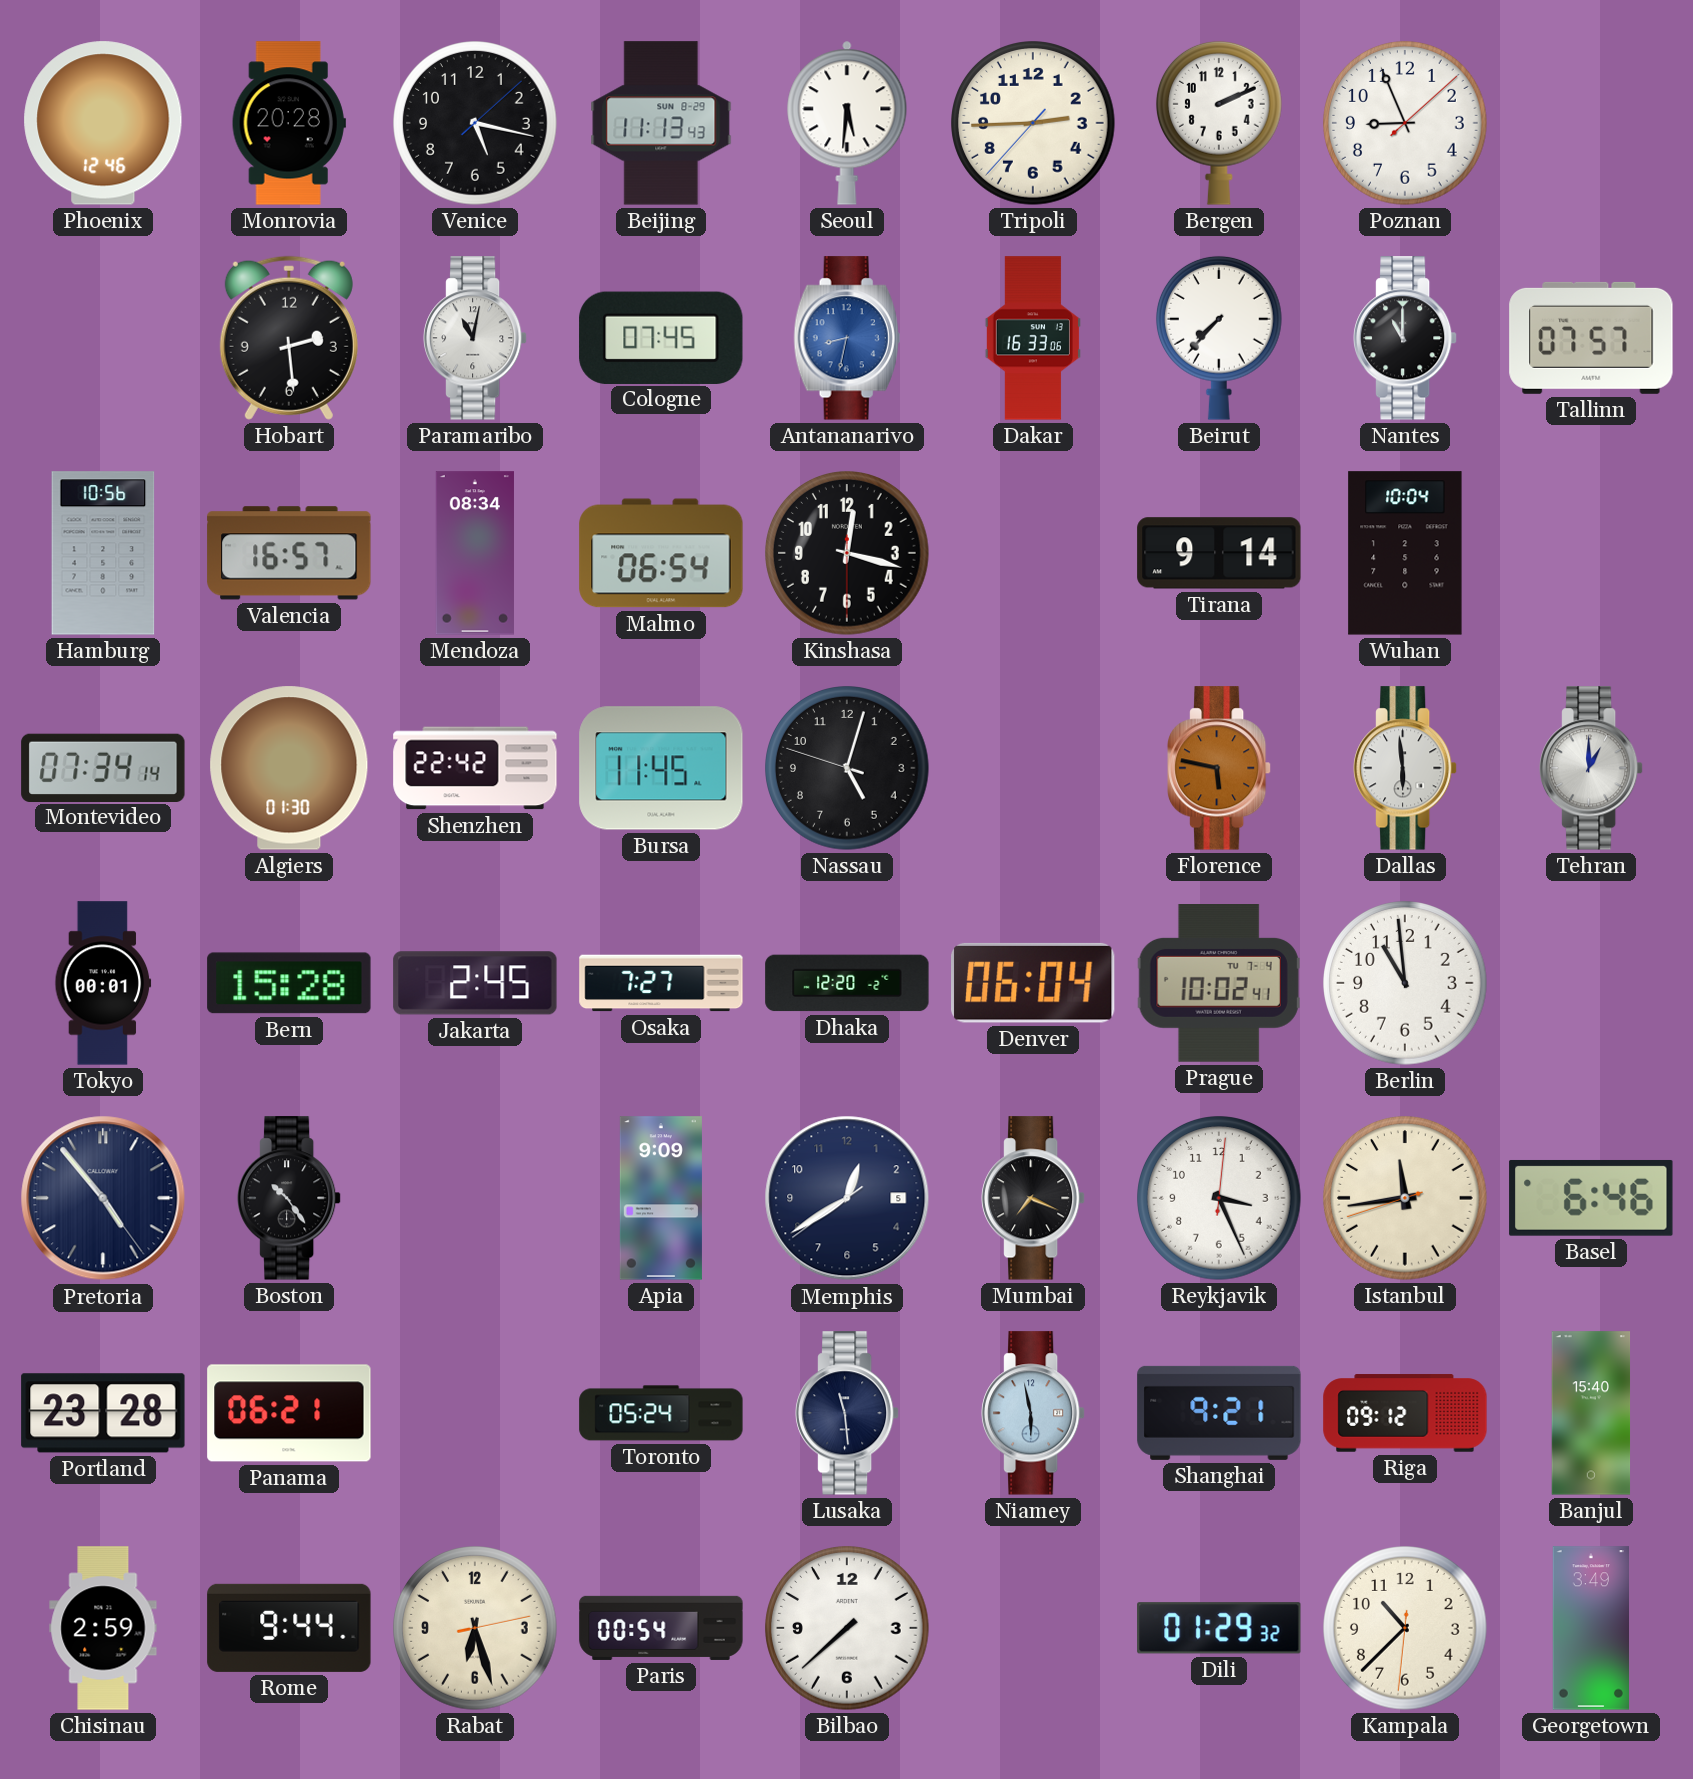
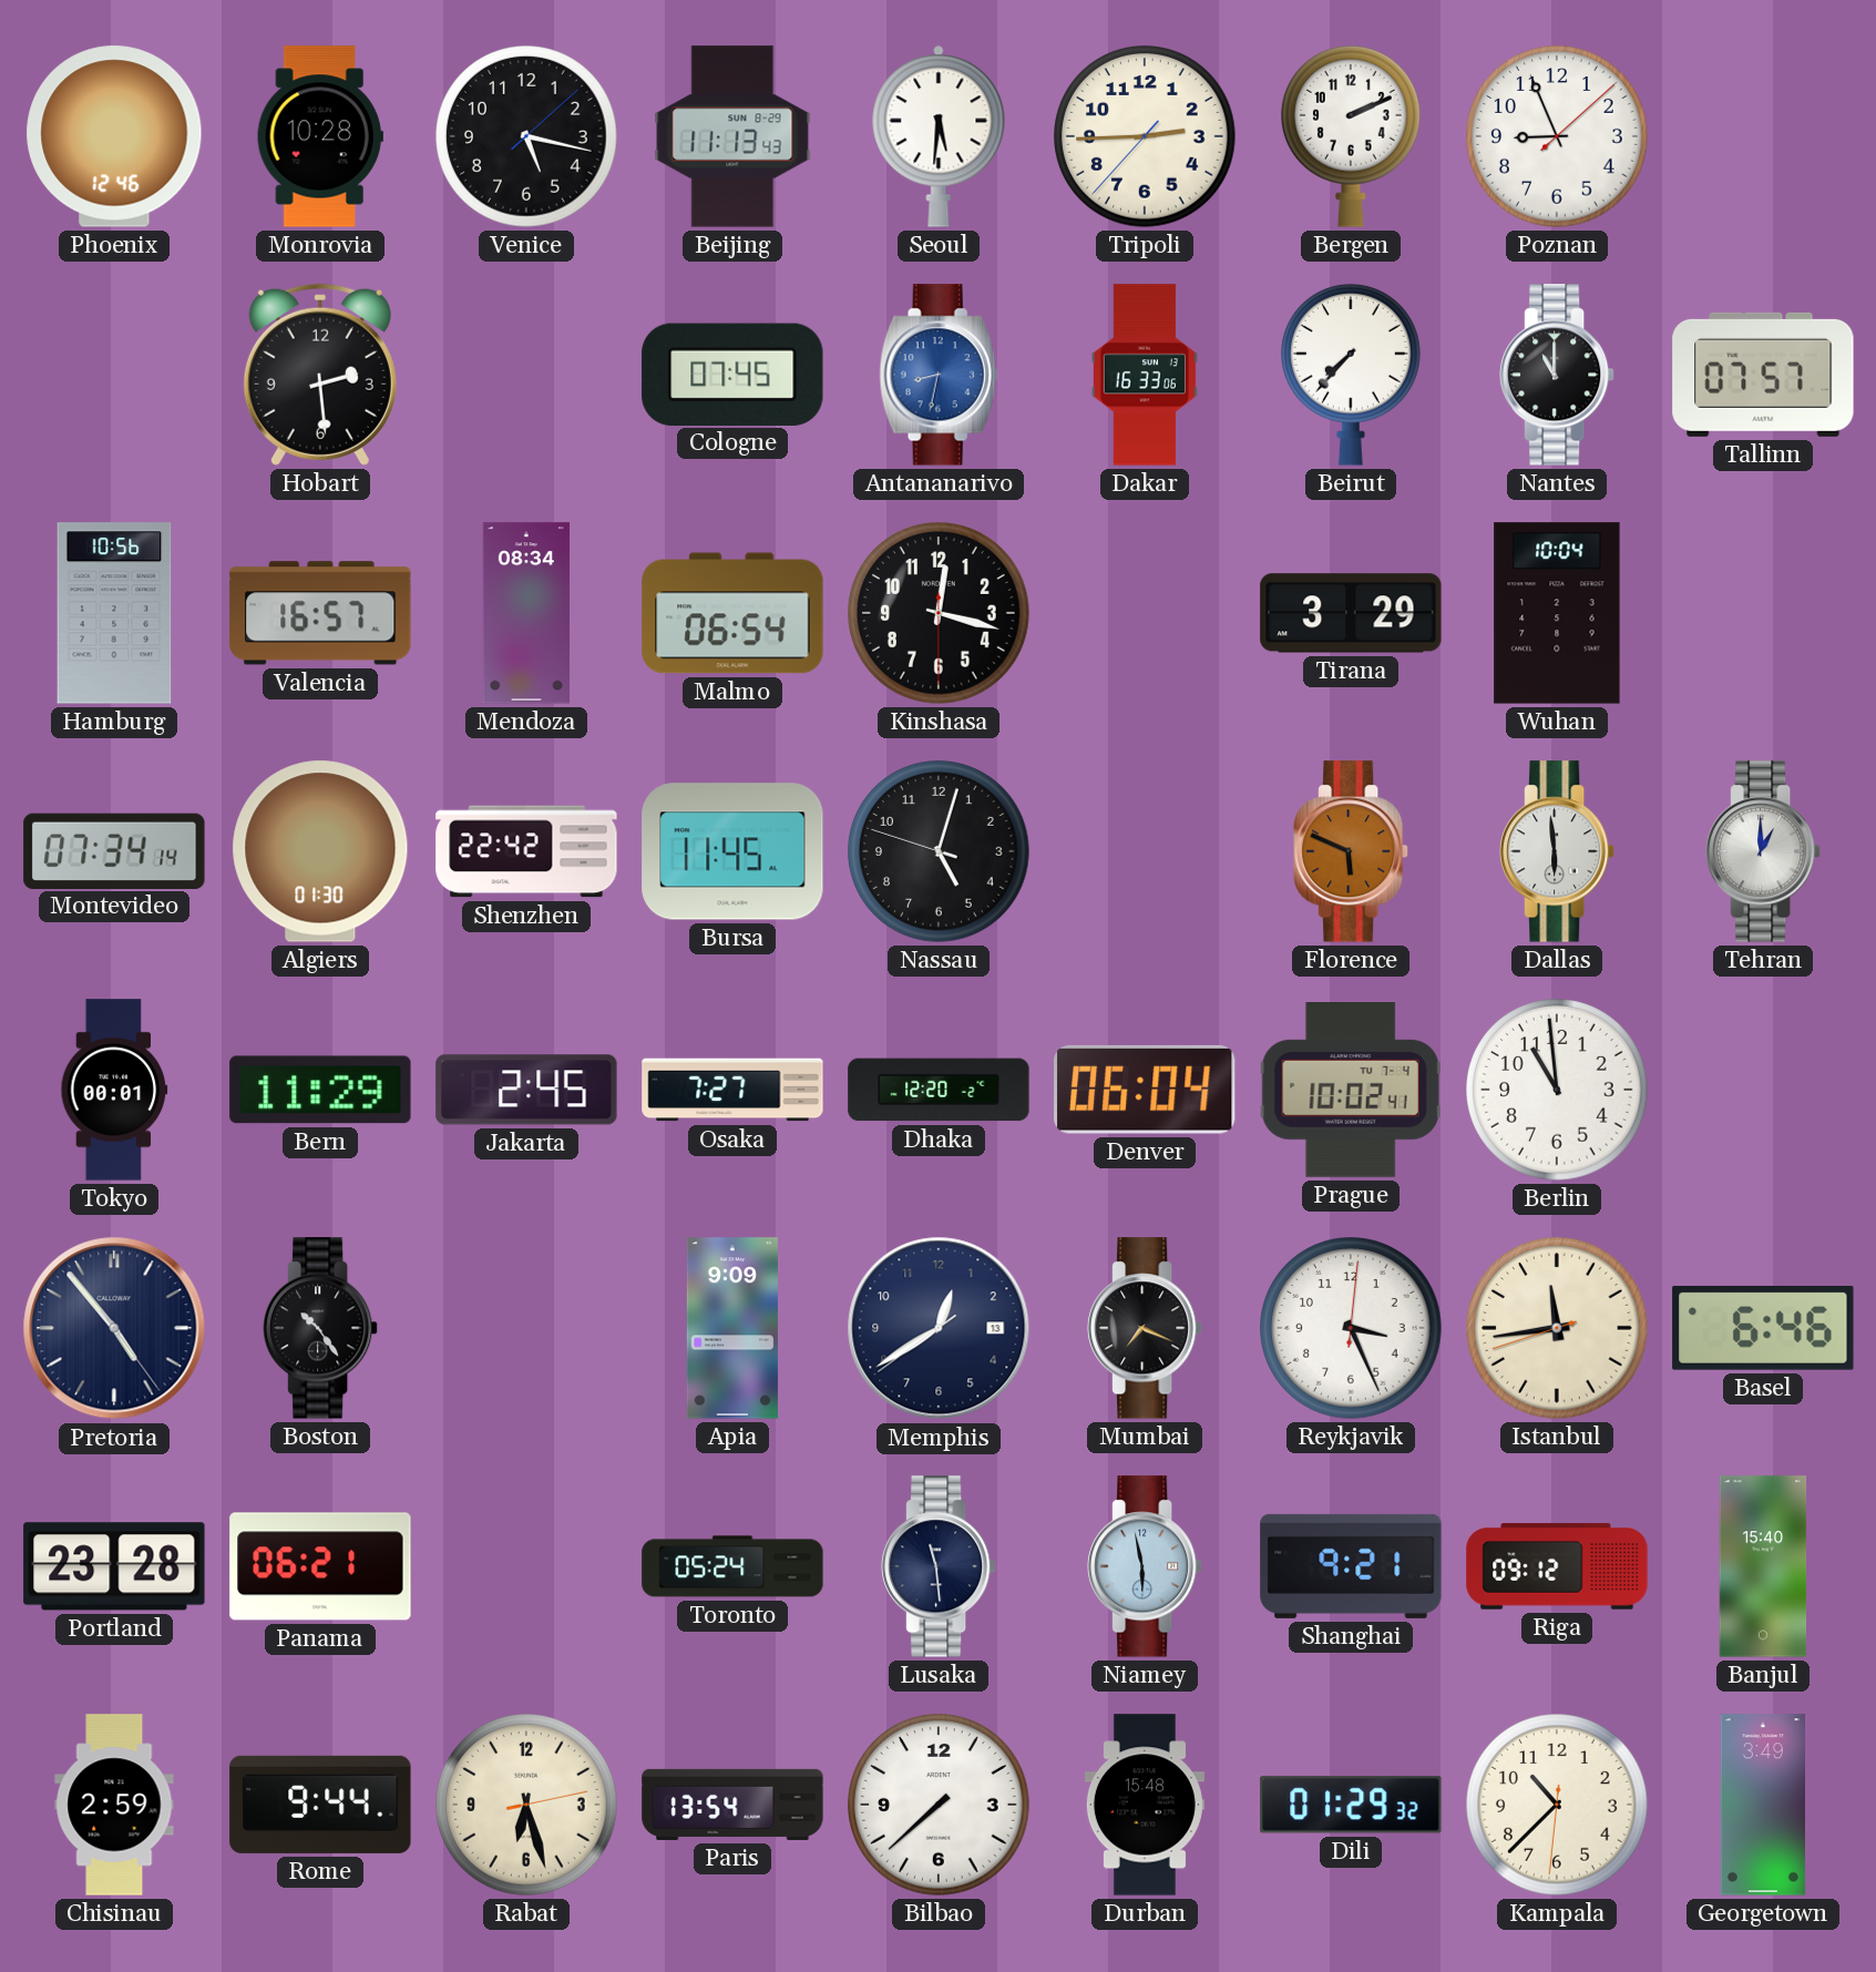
Monrovia: 20:28 -> 10:28 (320, 136)
Paramaribo: 11:02 -> none (475, 338)
Tirana: 9:14 -> 3:29 (1351, 613)
Florence: 5:47 -> 5:49 (1351, 851)
Bern: 15:28 -> 11:29 (320, 1090)
Memphis date: 5 -> 13 (939, 1328)
Paris: 00:54 -> 13:54 (732, 1805)
Durban: none -> 15:48 (1145, 1805)
